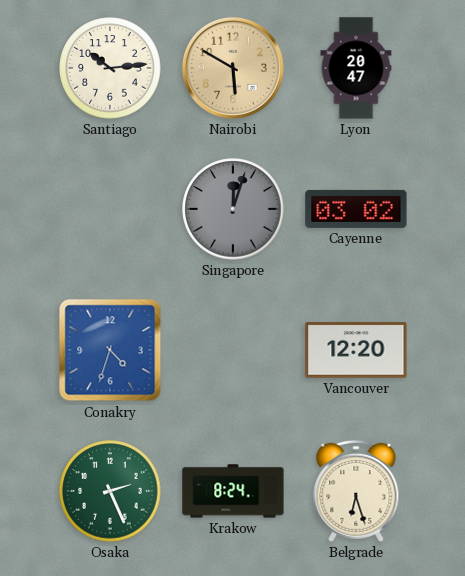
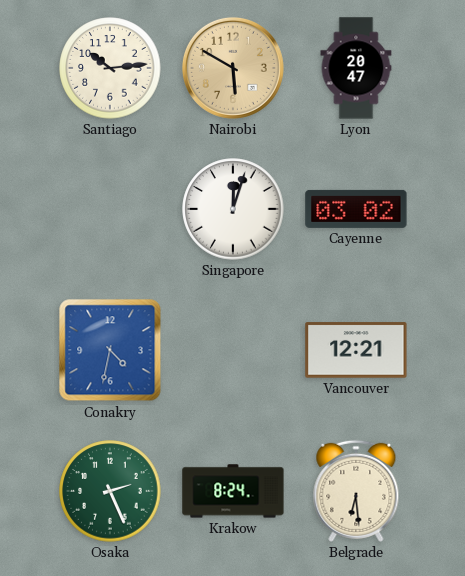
Singapore dial: grey -> white (233, 209)
Conakry: 4:33 -> 4:32 (110, 350)
Vancouver: 12:20 -> 12:21 (356, 350)
Belgrade: 6:27 -> 6:29 (356, 491)
